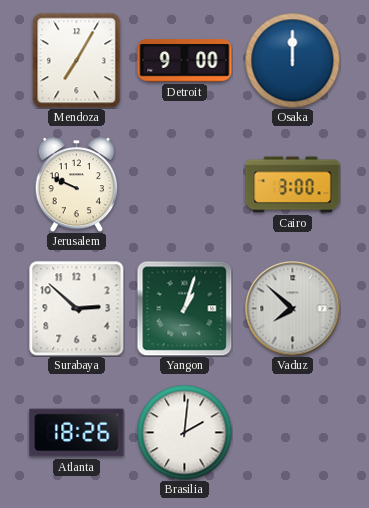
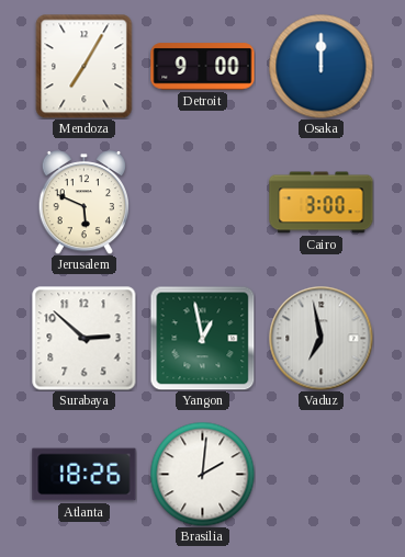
Jerusalem: 9:49 -> 5:49 (85, 203)
Yangon: 1:03 -> 12:58 (202, 338)
Vaduz: 7:52 -> 6:58 (320, 338)
